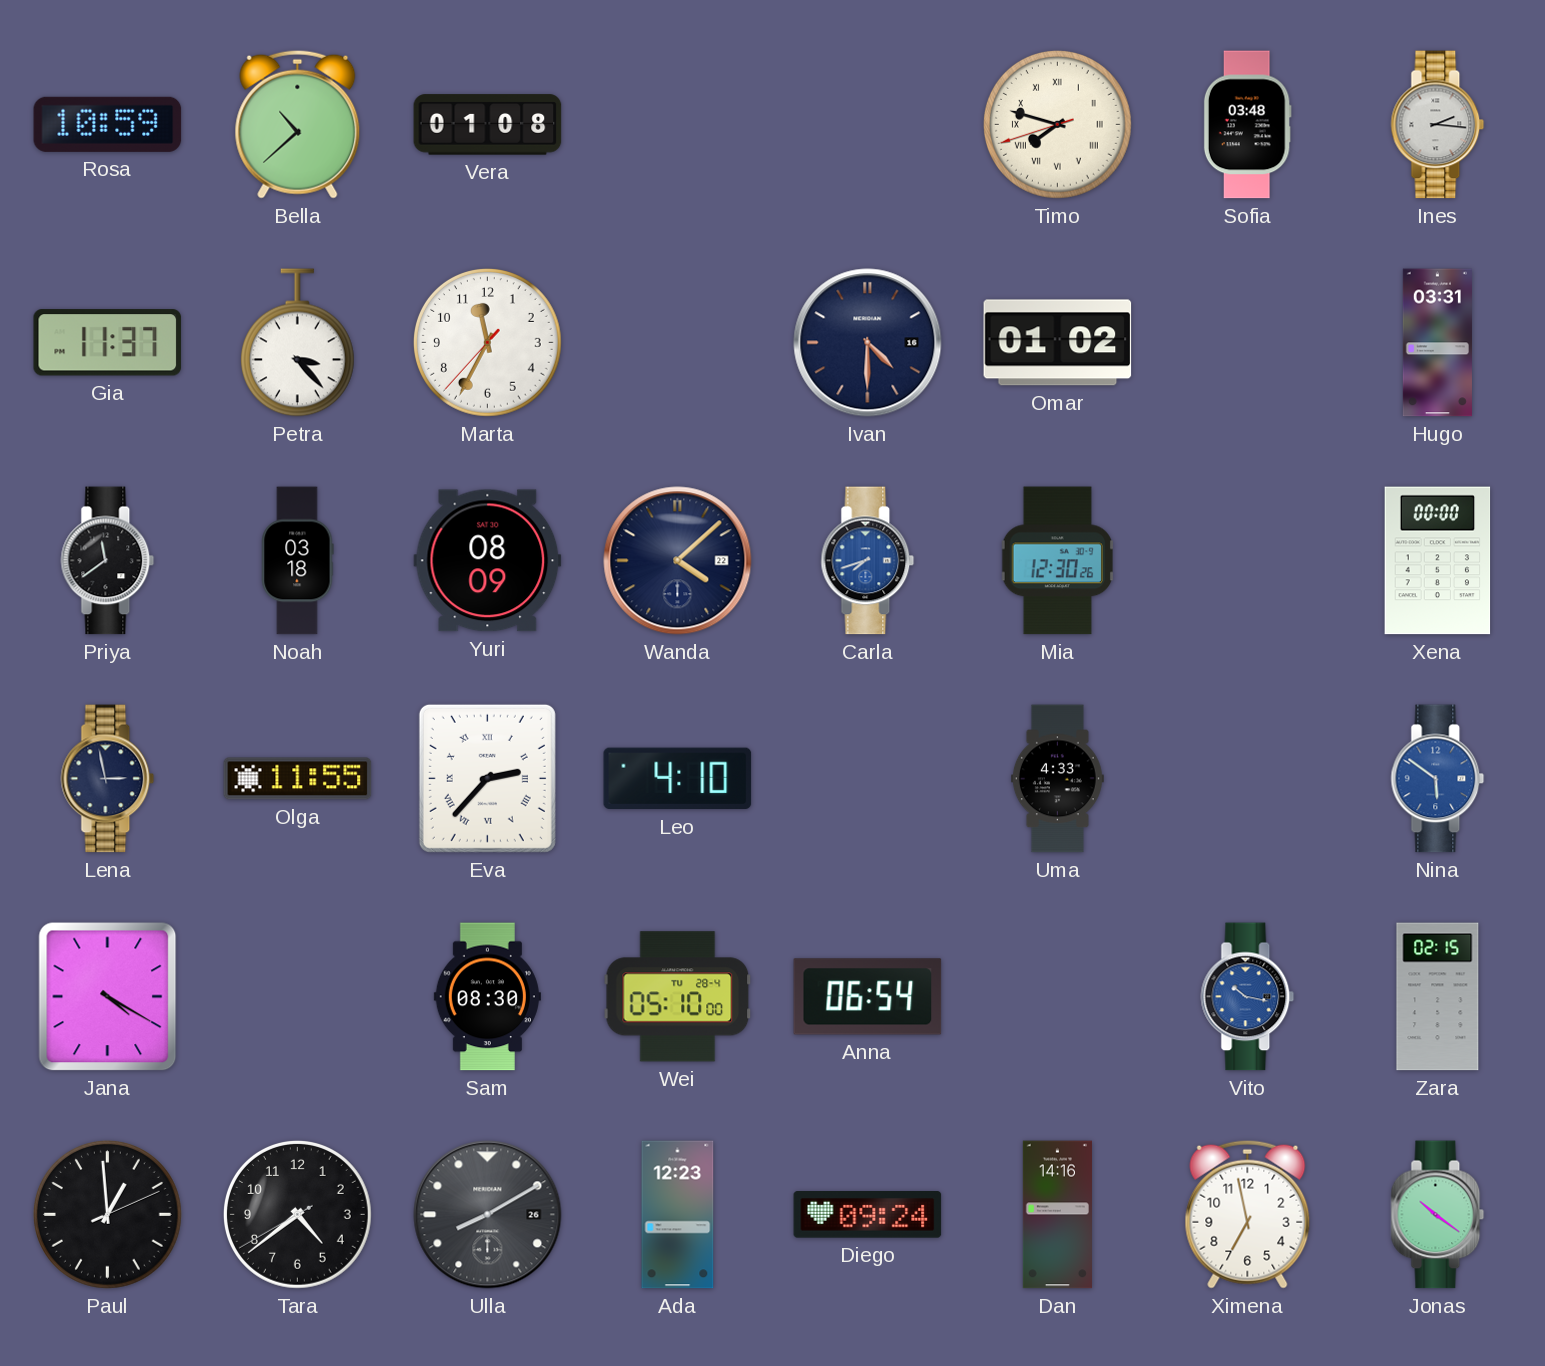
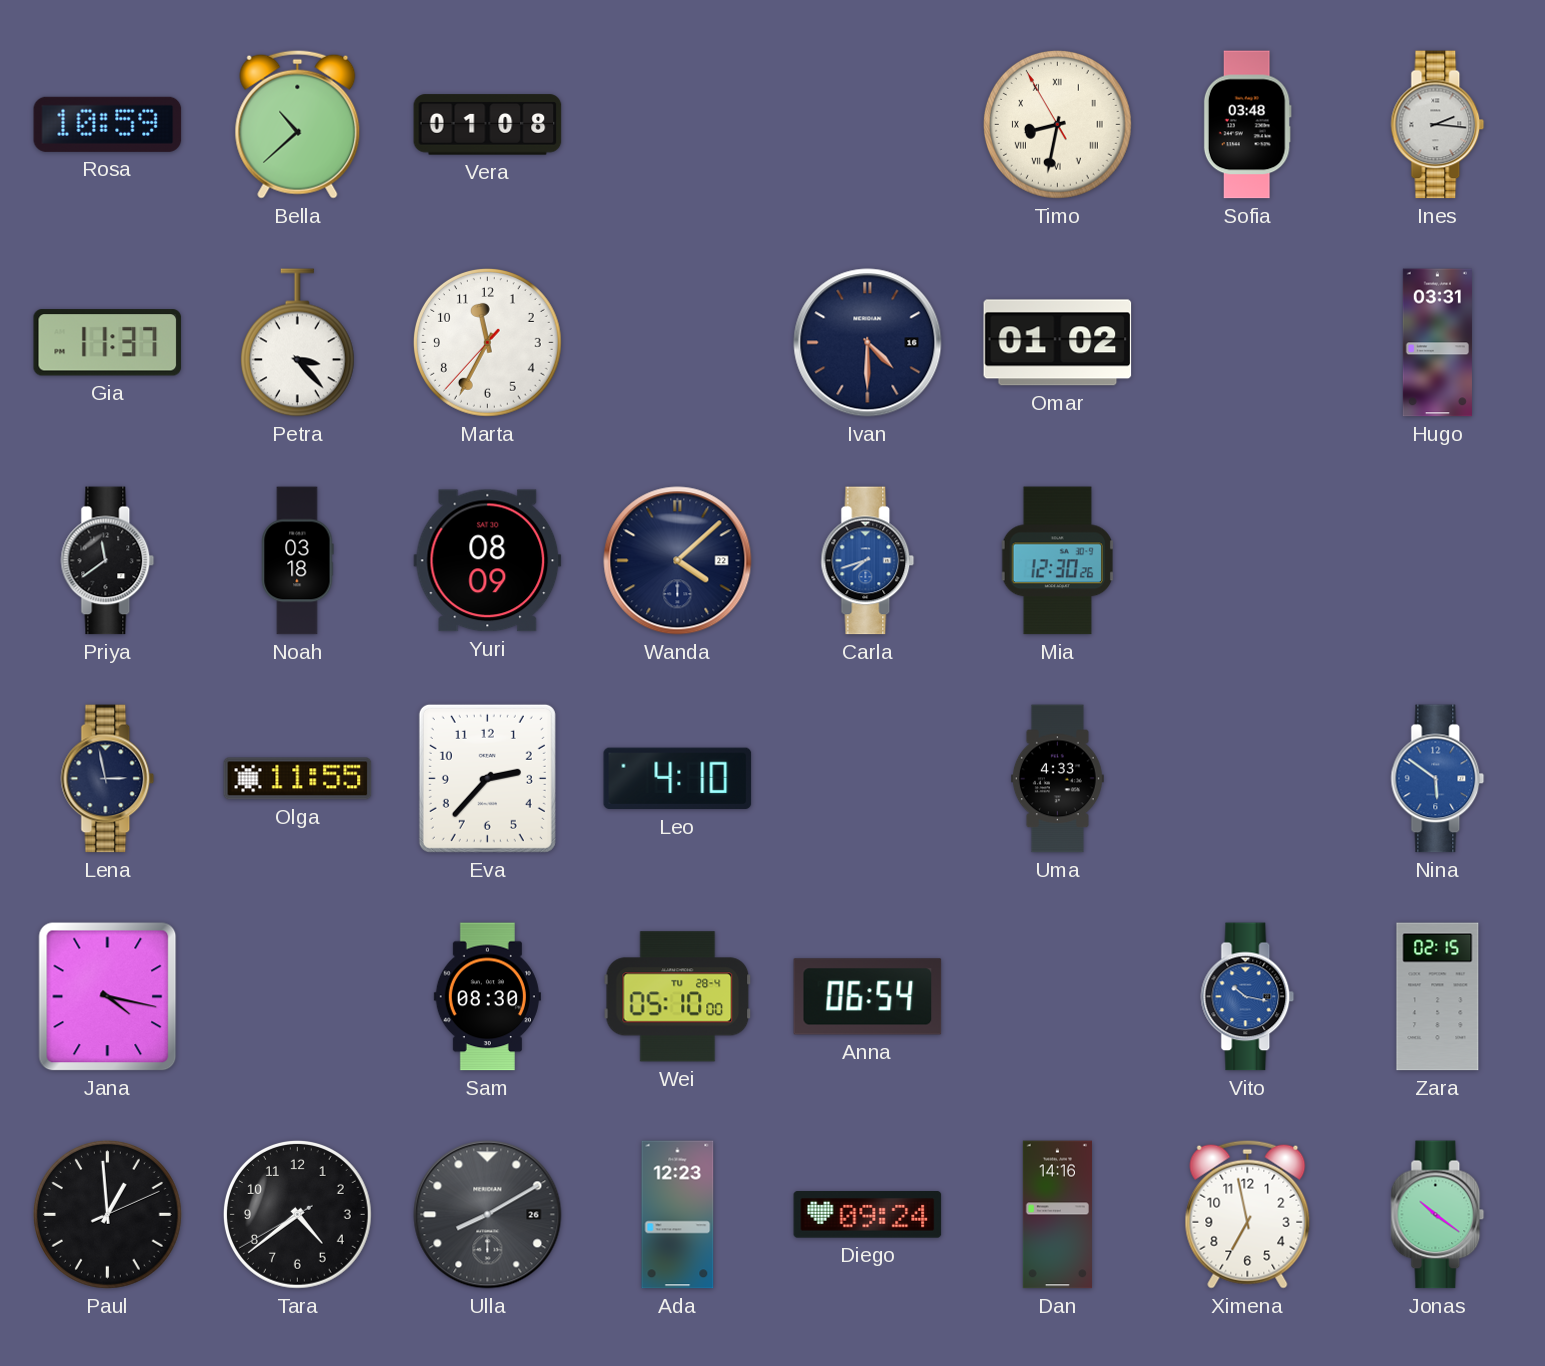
Timo: 7:47 -> 8:31 (1057, 124)
Xena: 00:00 -> none (1438, 561)
Eva numerals: Roman -> Arabic (487, 778)
Jana: 4:20 -> 4:17 (108, 997)
